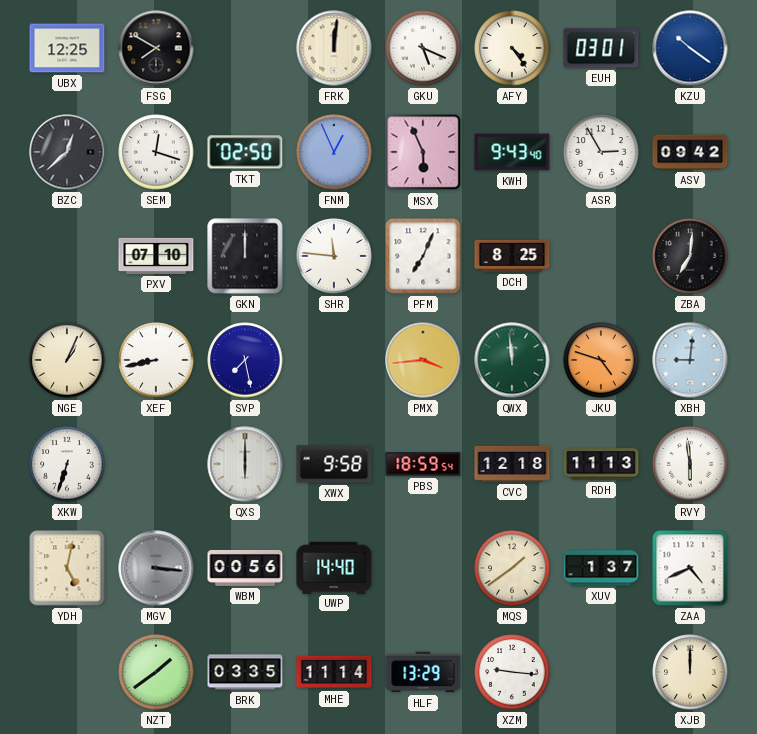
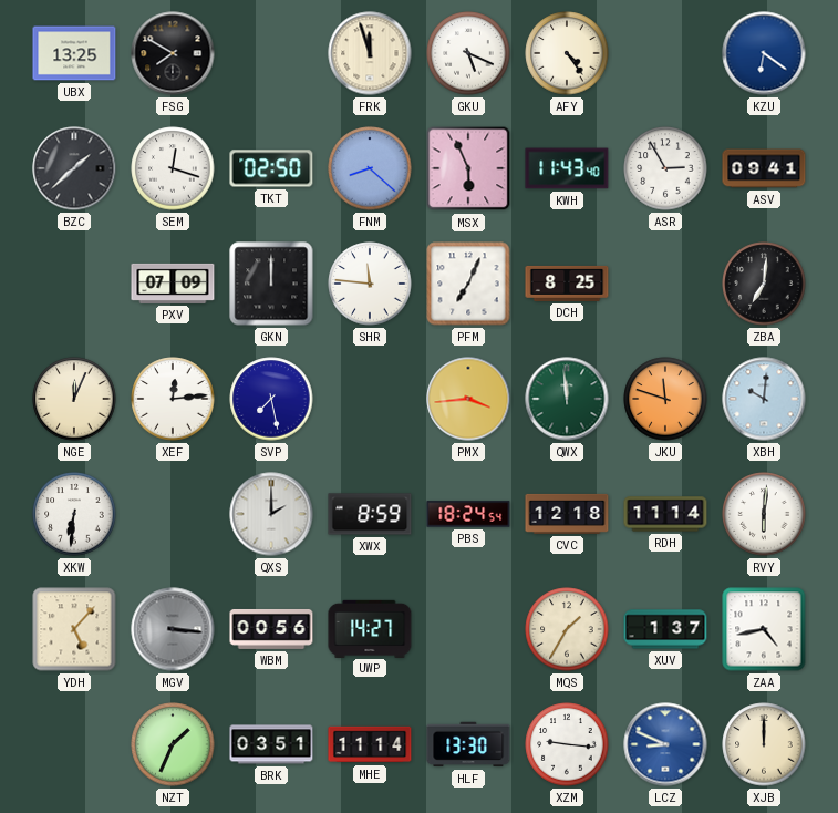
UBX: 12:25 -> 13:25 (74, 53)
FRK: 12:01 -> 11:57 (370, 53)
EUH: 03:01 -> none (601, 48)
KZU: 10:21 -> 6:21 (764, 53)
BZC: 12:38 -> 1:38 (74, 168)
FNM: 12:56 -> 8:22 (370, 168)
KWH: 9:43 -> 11:43 (567, 168)
ASV: 09:42 -> 09:41 (764, 168)
PXV: 07:10 -> 07:09 (173, 284)
NGE: 1:04 -> 12:04 (74, 399)
XEF: 8:43 -> 12:14 (173, 399)
JKU: 4:48 -> 11:48 (665, 399)
XBH: 9:01 -> 10:01 (764, 399)
XKW: 6:33 -> 6:31 (74, 514)
QXS: 6:00 -> 2:00 (271, 514)
XWX: 9:58 -> 8:59 (370, 514)
PBS: 18:59 -> 18:24 (468, 514)
RDH: 11:13 -> 11:14 (665, 514)
RVY: 5:59 -> 6:01 (764, 514)
YDH: 5:02 -> 5:07 (74, 629)
UWP: 14:40 -> 14:27 (370, 628)
MQS: 1:39 -> 1:35 (567, 629)
ZAA: 4:41 -> 4:43 (764, 629)
NZT: 1:39 -> 1:34 (173, 744)
BRK: 03:35 -> 03:51 (271, 744)
HLF: 13:29 -> 13:30 (468, 744)
LCZ: none -> 8:49 (665, 744)
